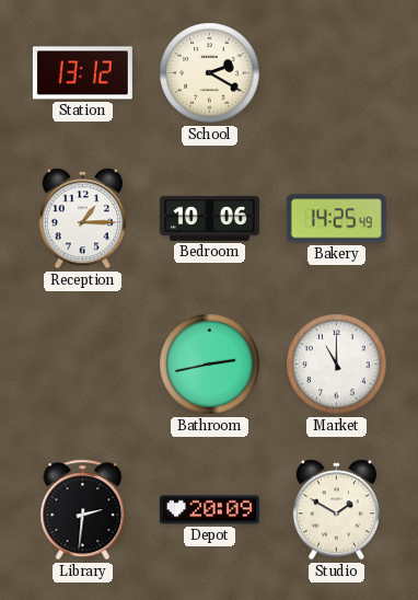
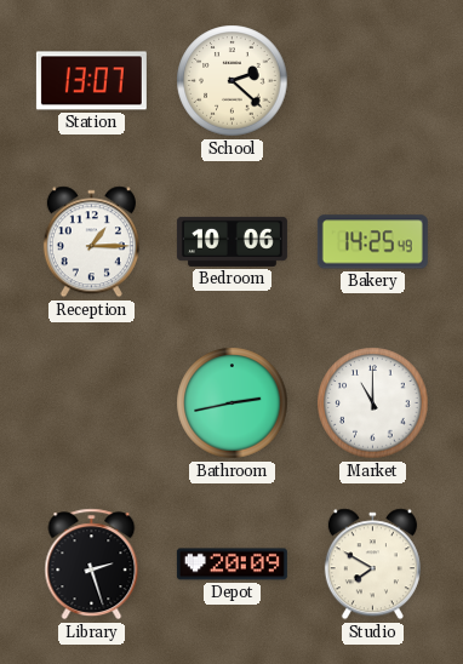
Station: 13:12 -> 13:07 (91, 81)
School: 2:20 -> 2:22 (233, 81)
Library: 2:31 -> 2:27 (92, 565)
Studio: 1:50 -> 7:50 (372, 565)
